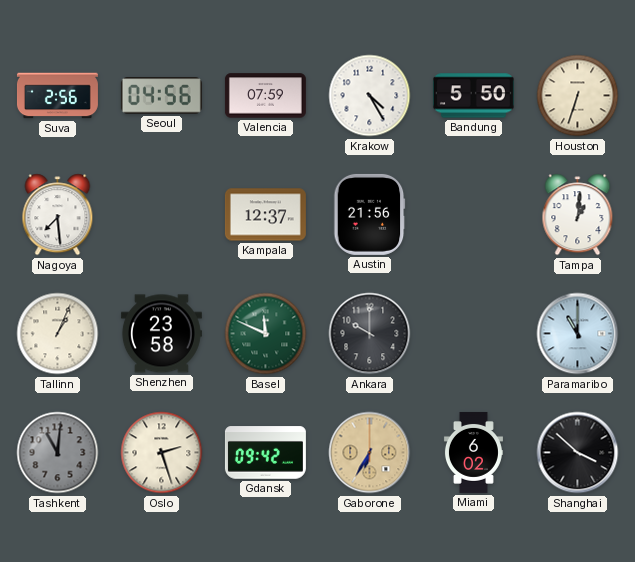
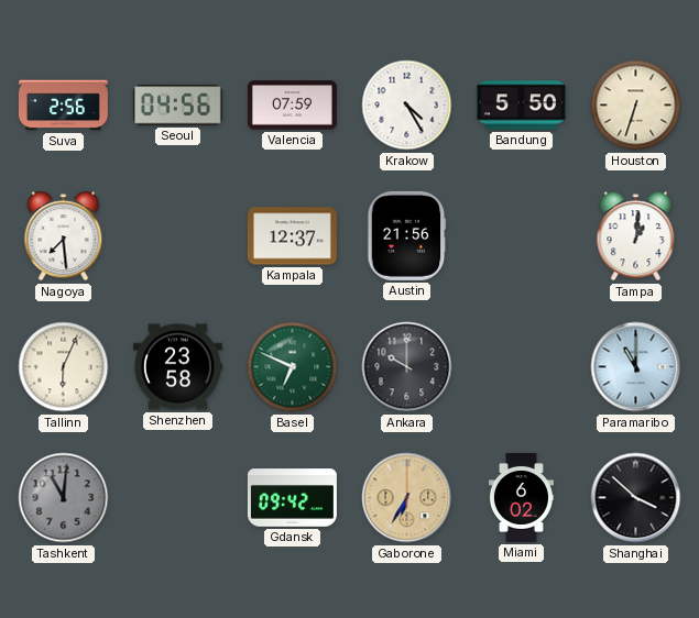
Tallinn: 1:04 -> 6:04 (64, 367)
Basel: 11:49 -> 6:49 (293, 367)
Oslo: 2:27 -> none (162, 453)
